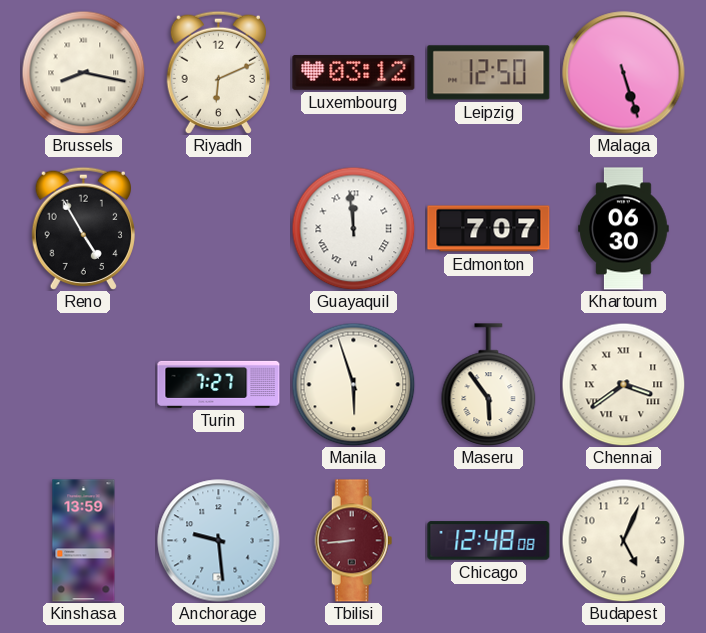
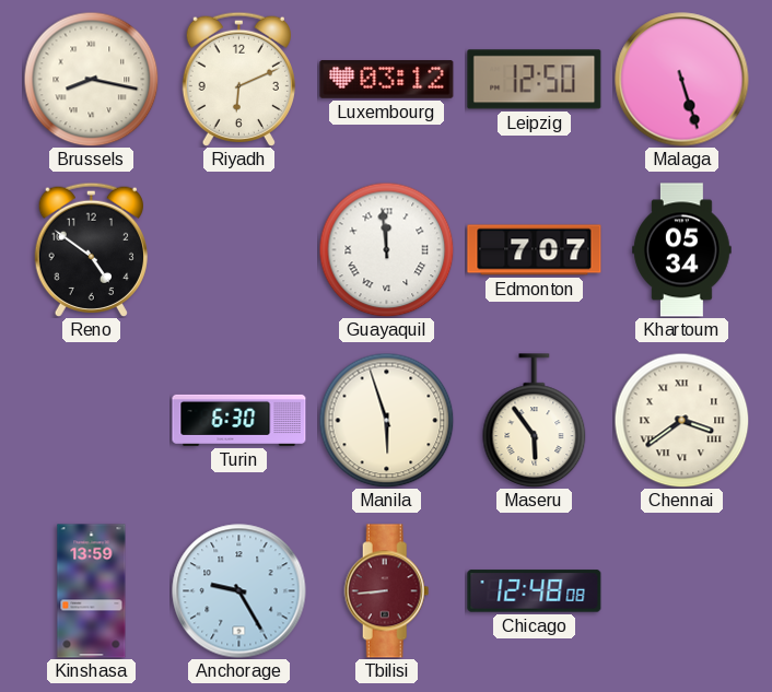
Reno: 4:55 -> 4:51 (91, 249)
Khartoum: 06:30 -> 05:34 (682, 250)
Turin: 7:27 -> 6:30 (239, 420)
Anchorage: 9:29 -> 9:25 (239, 591)
Budapest: 5:04 -> none (623, 540)
